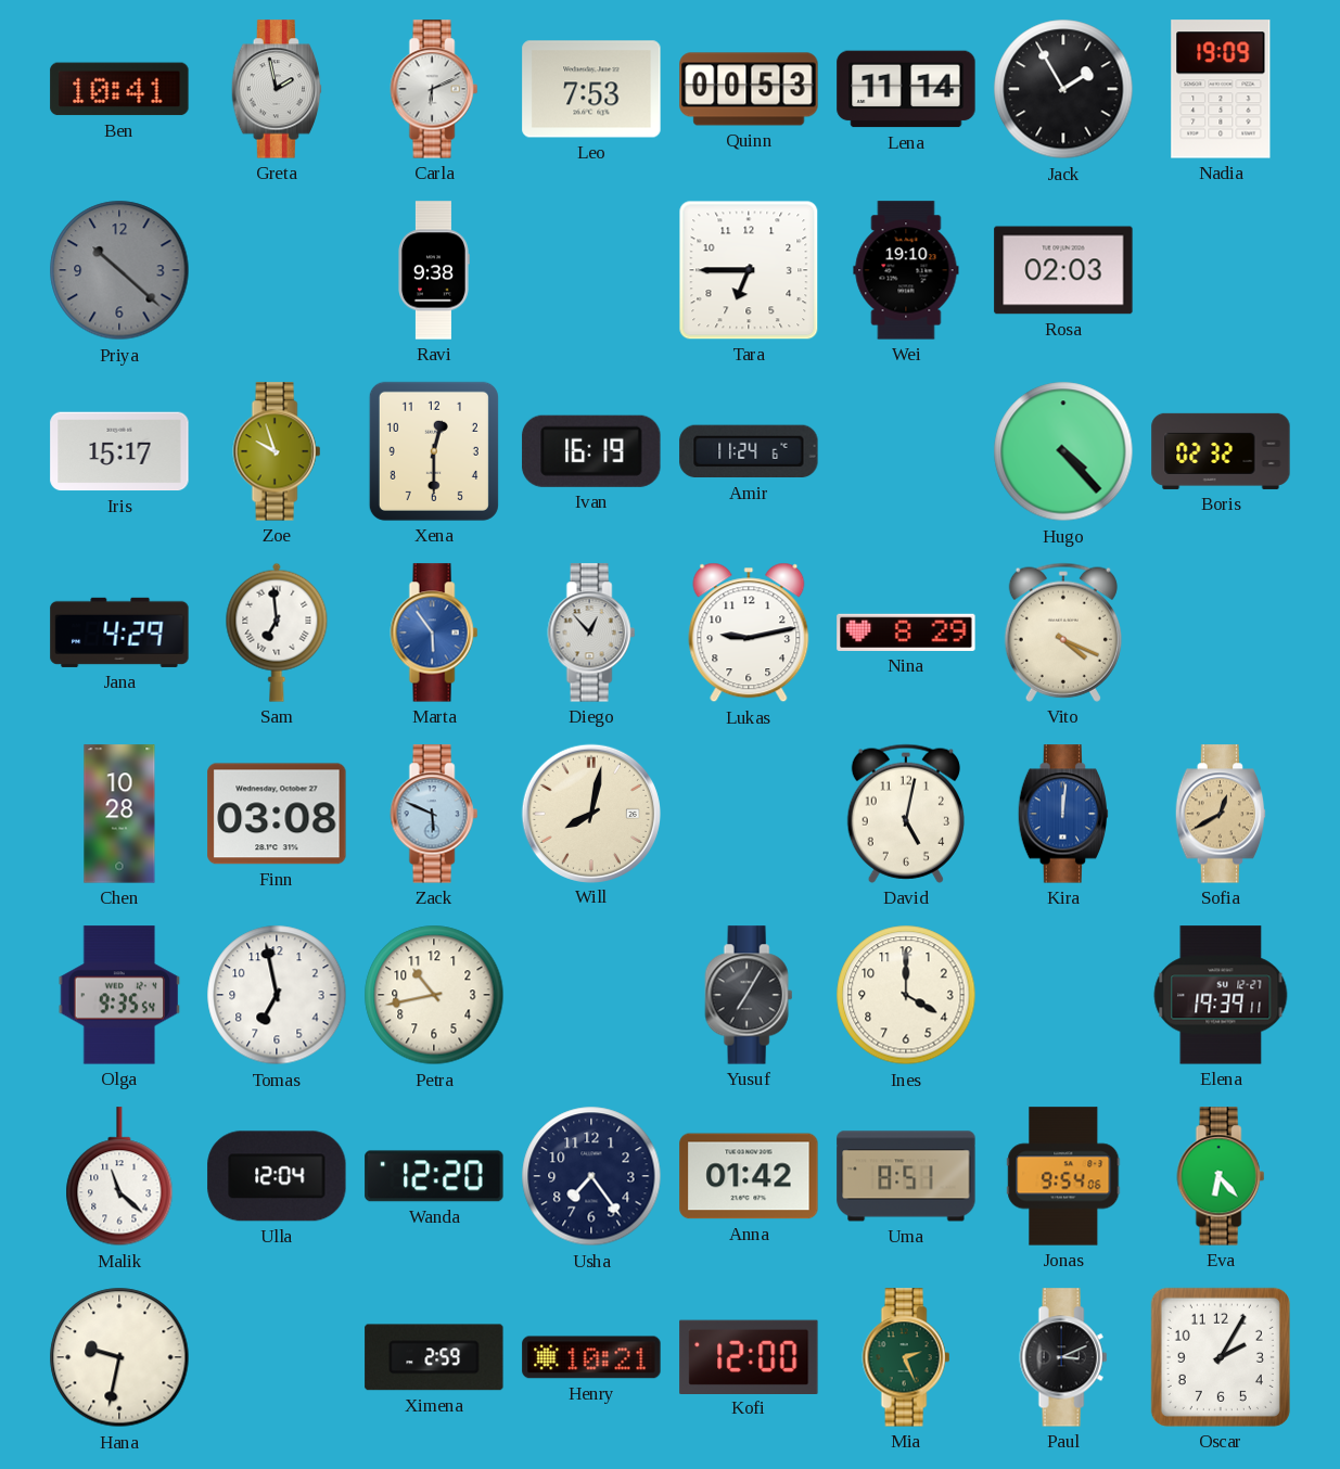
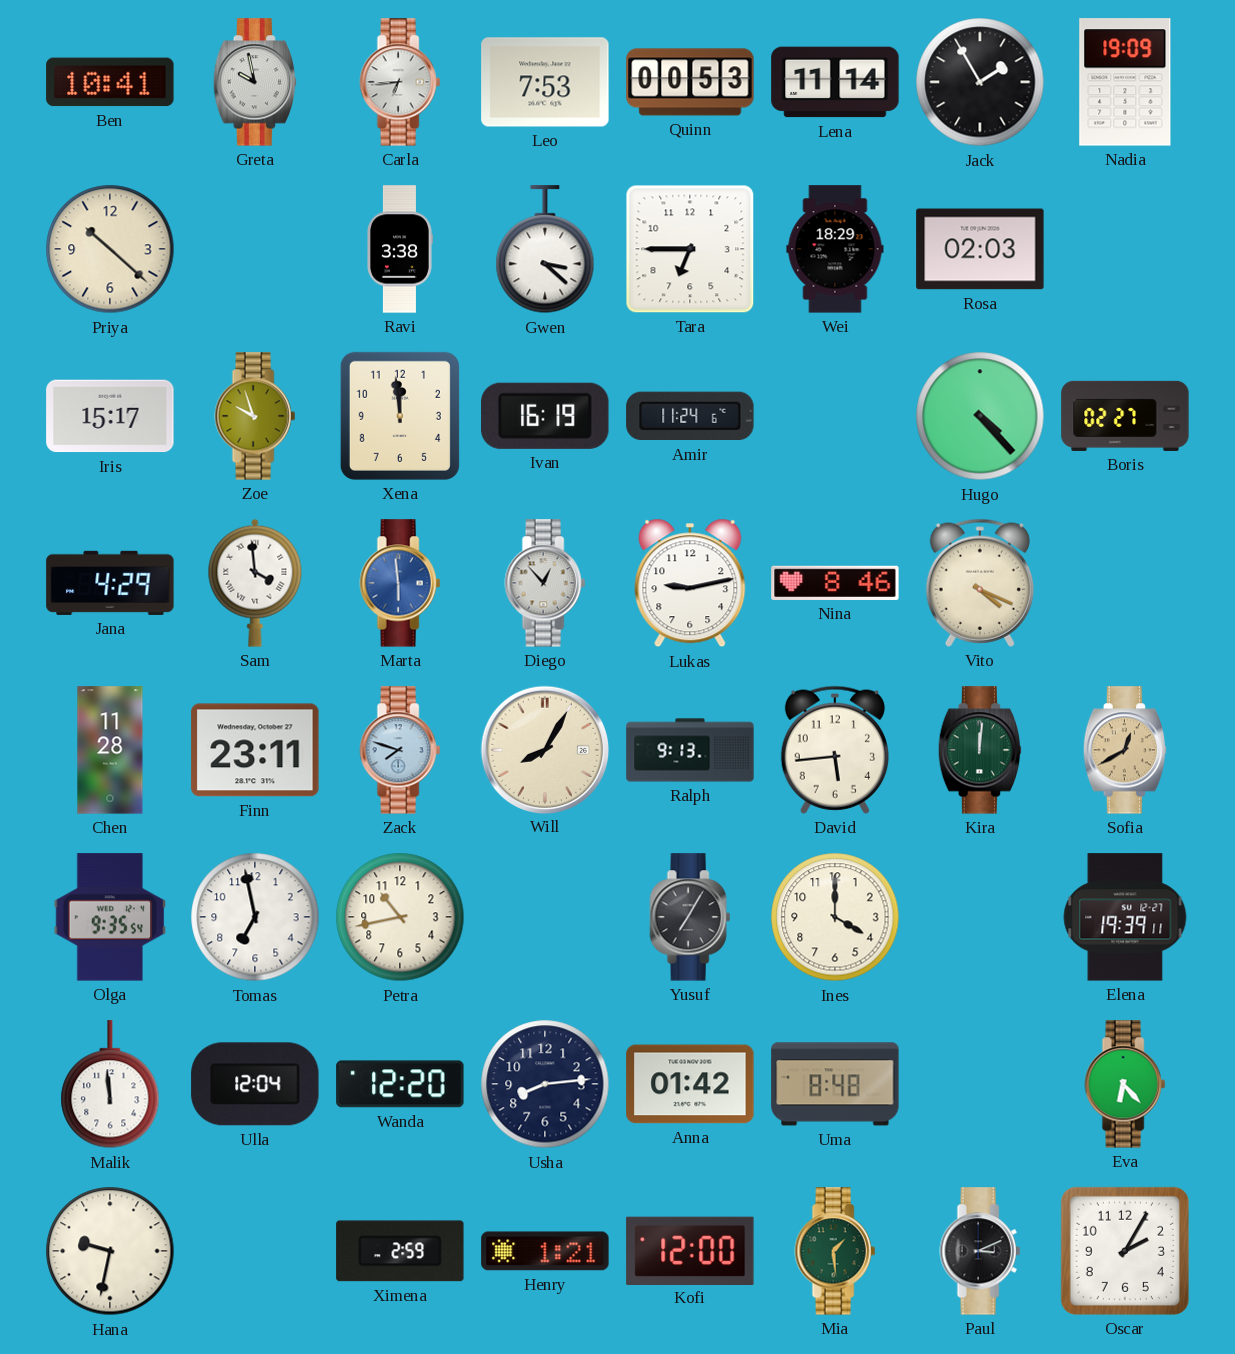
Greta: 1:58 -> 9:58 (255, 82)
Carla: 6:11 -> 6:44 (400, 82)
Priya dial: grey -> cream (110, 249)
Ravi: 9:38 -> 3:38 (400, 249)
Gwen: none -> 3:22 (545, 250)
Wei: 19:10 -> 18:29 (835, 249)
Xena: 12:30 -> 11:59 (400, 416)
Boris: 02:32 -> 02:27 (1125, 416)
Sam: 6:59 -> 3:59 (255, 583)
Marta: 5:54 -> 5:59 (400, 583)
Nina: 8:29 -> 8:46 (835, 583)
Chen: 10:28 -> 11:28 (110, 750)
Finn: 03:08 -> 23:11 (255, 750)
Zack: 5:49 -> 7:48 (400, 750)
Will: 8:02 -> 8:05 (544, 749)
Ralph: none -> 9:13 (690, 750)
David: 5:02 -> 5:44 (835, 750)
Kira dial: blue -> green (980, 750)
Malik: 11:22 -> 11:59 (110, 1085)
Usha: 7:24 -> 8:14 (545, 1084)
Uma: 8:51 -> 8:48 (835, 1084)
Jonas: 9:54 -> none (1063, 1176)
Henry: 10:21 -> 1:21 (545, 1251)
Mia: 2:26 -> 1:29 (835, 1251)
